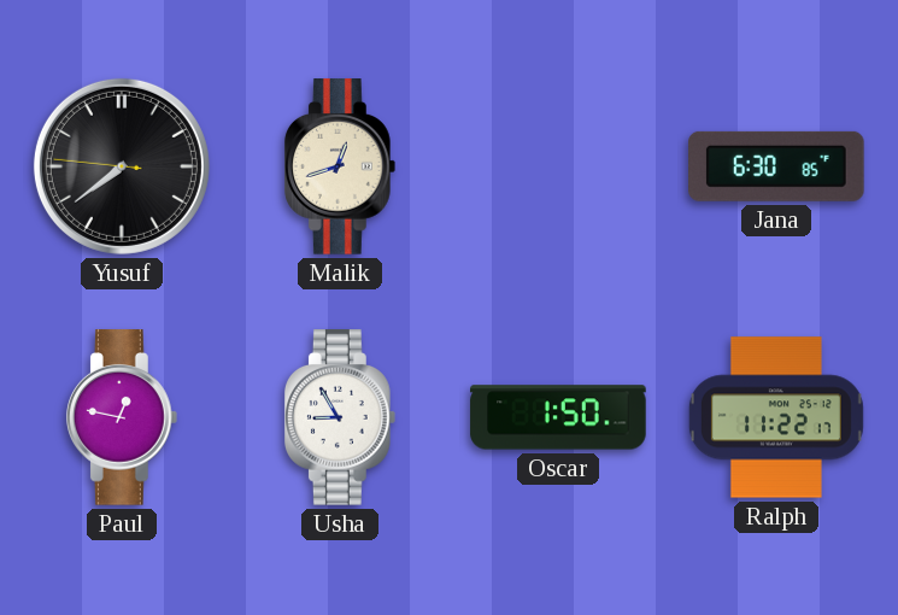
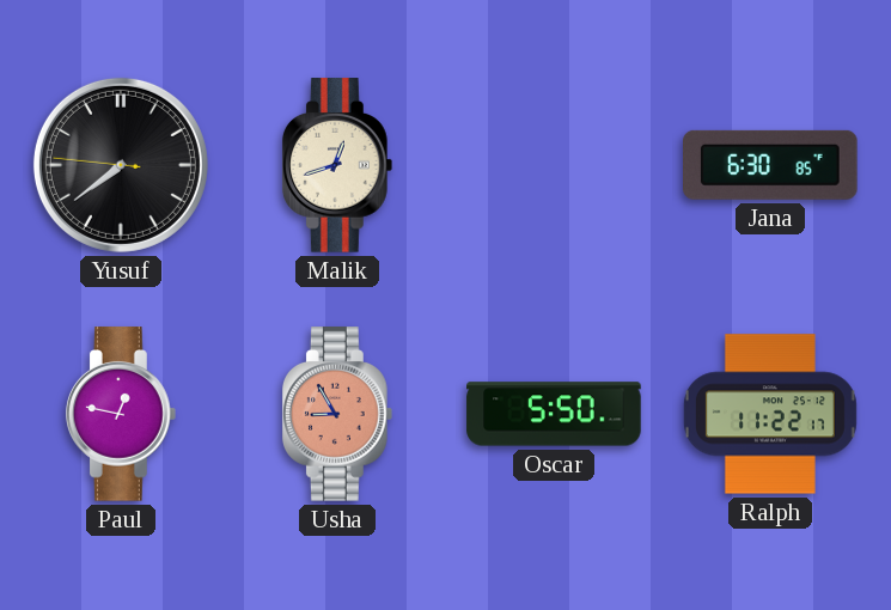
Usha dial: white -> salmon (337, 414)
Oscar: 1:50 -> 5:50 (554, 414)
